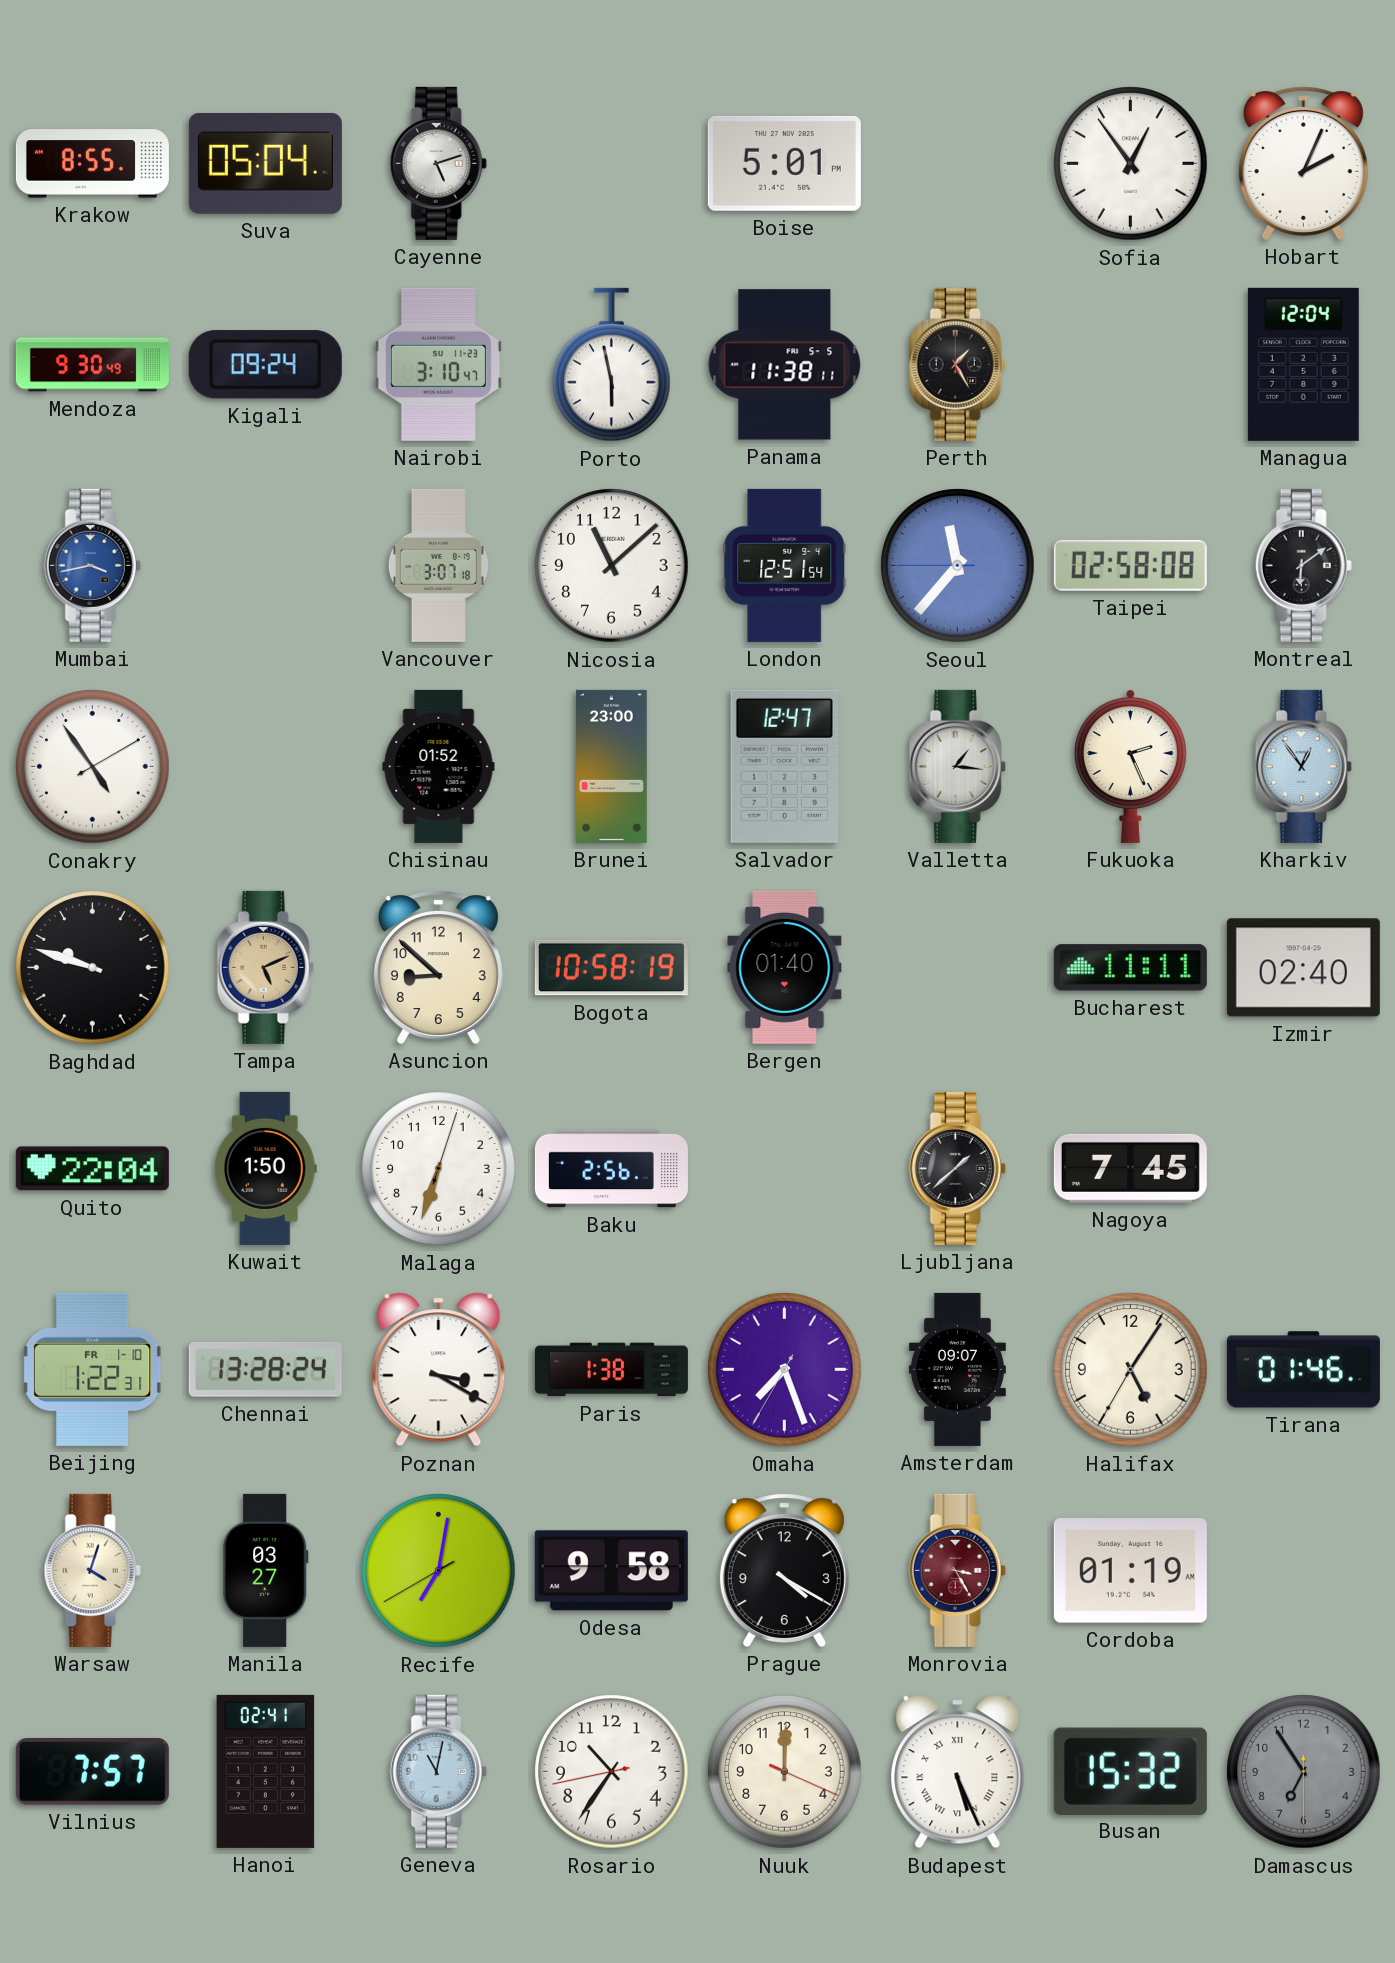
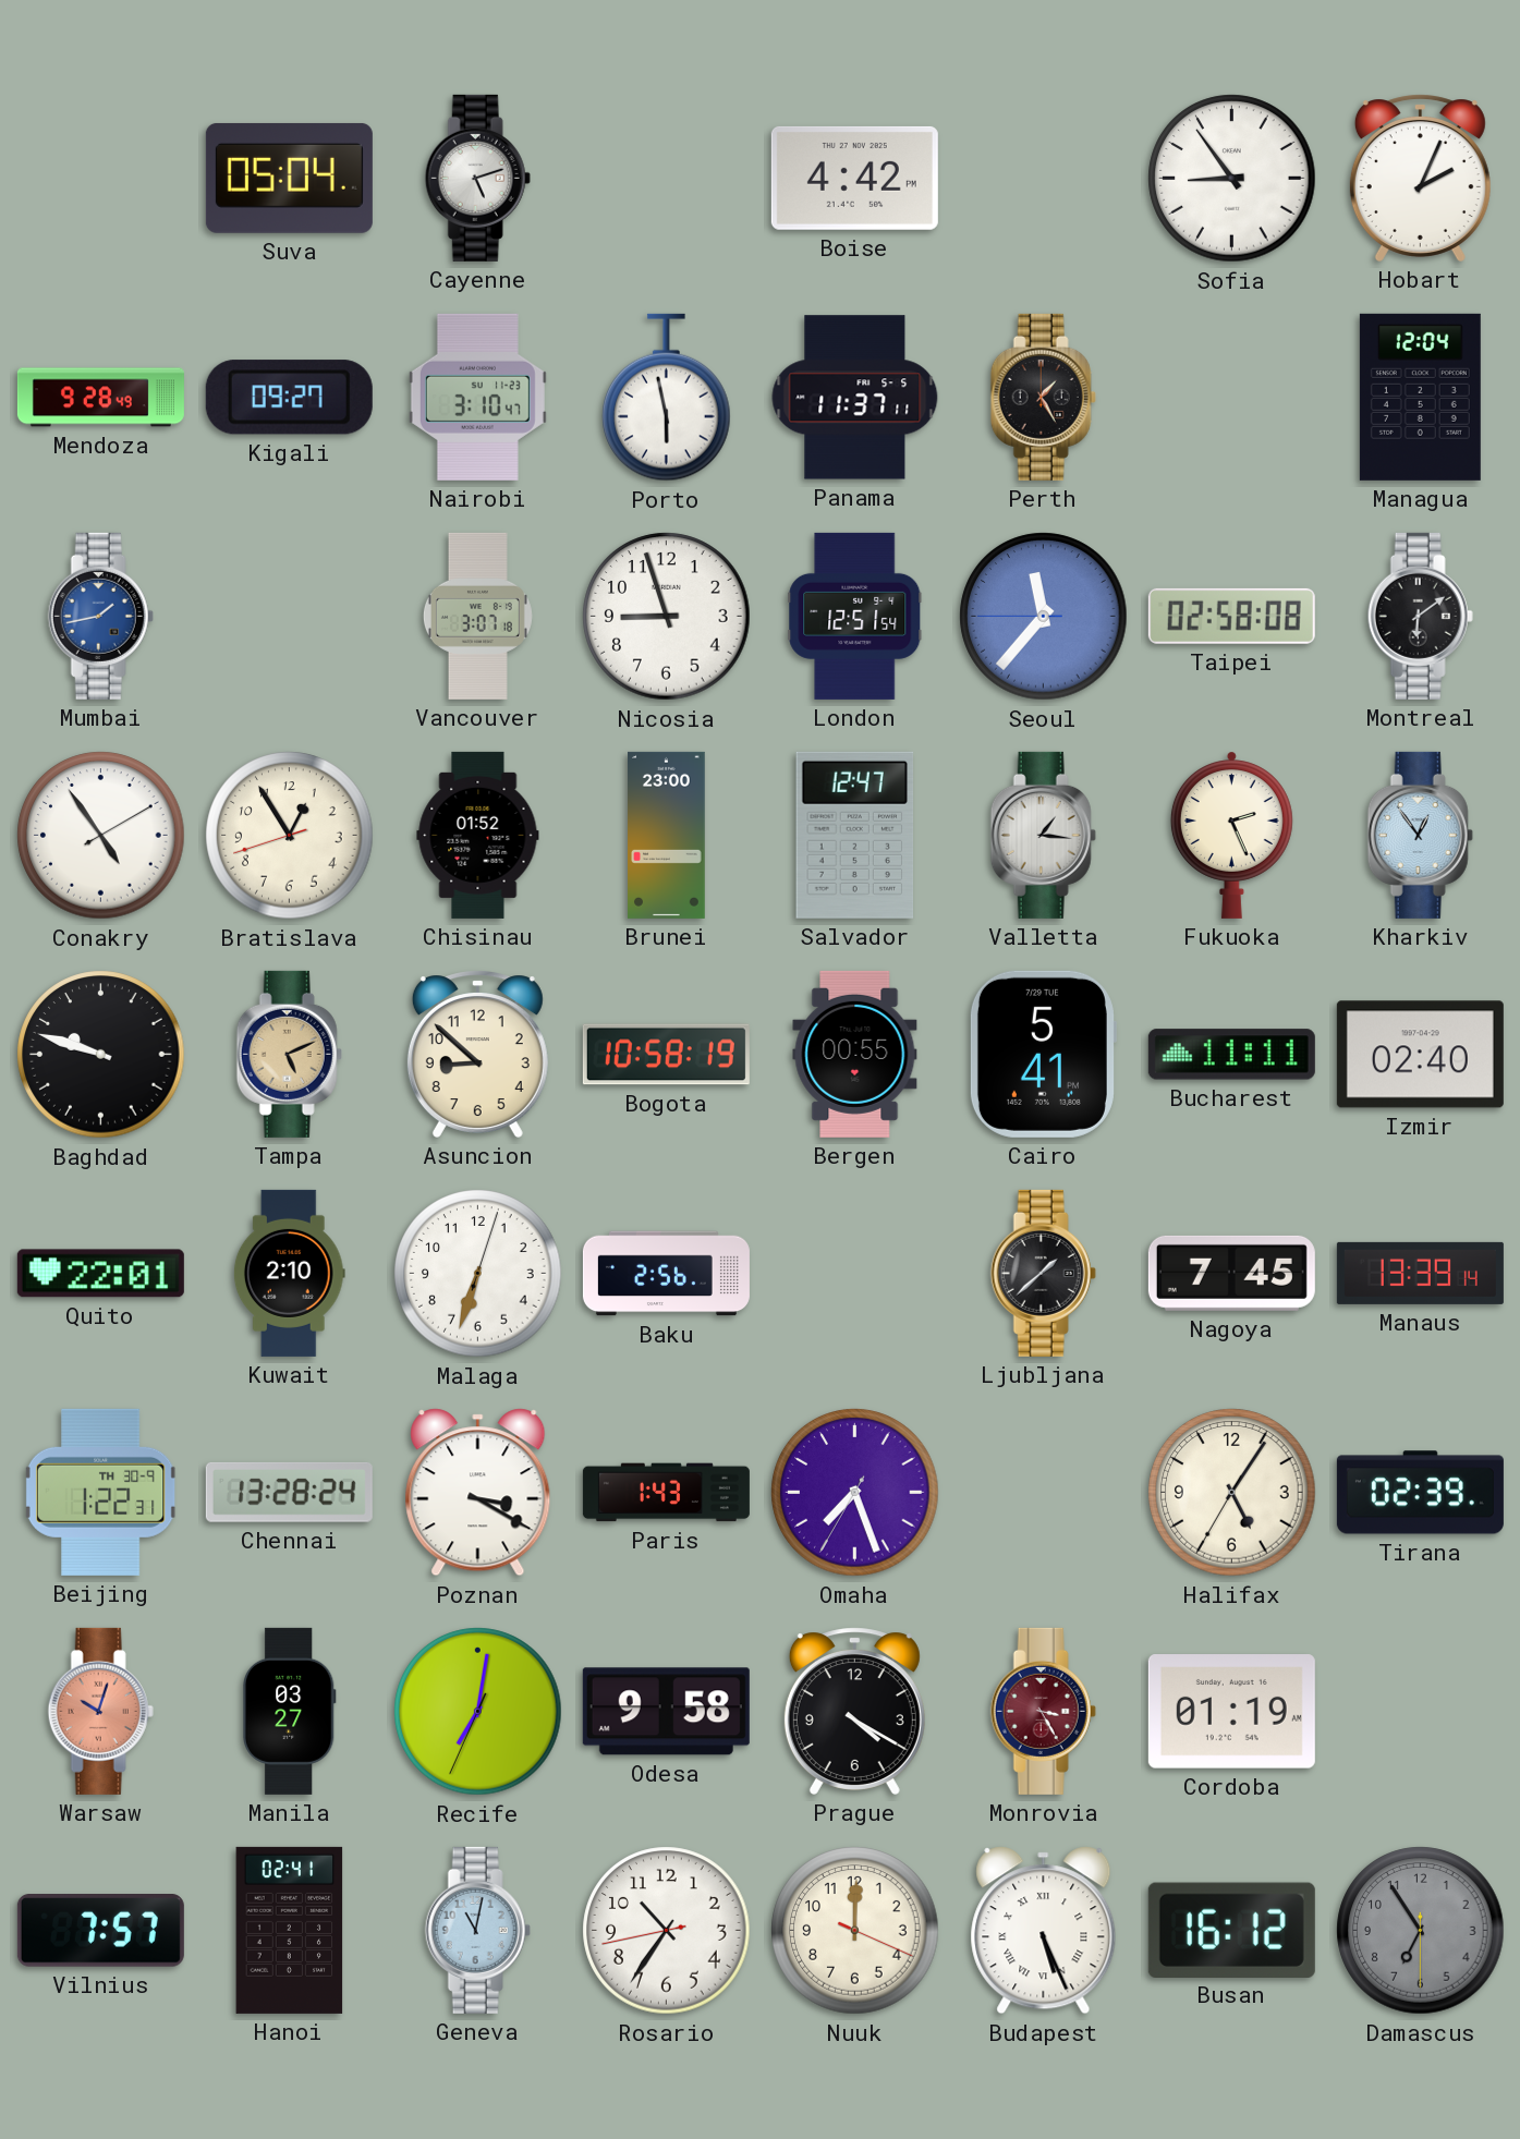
Krakow: 8:55 -> none (92, 164)
Boise: 5:01 -> 4:42 (854, 178)
Sofia: 12:54 -> 8:54 (1232, 179)
Mendoza: 9:30 -> 9:28 (100, 398)
Kigali: 09:24 -> 09:27 (289, 398)
Panama: 11:38 -> 11:37 (855, 398)
Mumbai: 3:43 -> 1:43 (100, 616)
Nicosia: 11:08 -> 8:57 (667, 617)
Bratislava: none -> 12:54 (290, 836)
Bergen: 01:40 -> 00:55 (855, 1054)
Cairo: none -> 5:41 (1043, 1054)
Quito: 22:04 -> 22:01 (100, 1274)
Kuwait: 1:50 -> 2:10 (289, 1273)
Manaus: none -> 13:39 (1420, 1273)
Beijing date: FR 1-10 -> TH 30-9 (101, 1492)
Paris: 1:38 -> 1:43 (666, 1493)
Amsterdam: 09:07 -> none (957, 1369)
Tirana: 01:46 -> 02:39 (1420, 1493)
Warsaw: 4:03 -> 10:03 (100, 1711)
Warsaw dial: cream -> salmon (100, 1711)
Recife: 7:01:40 -> 7:01:34 (478, 1712)
Busan: 15:32 -> 16:12 (1231, 1930)
